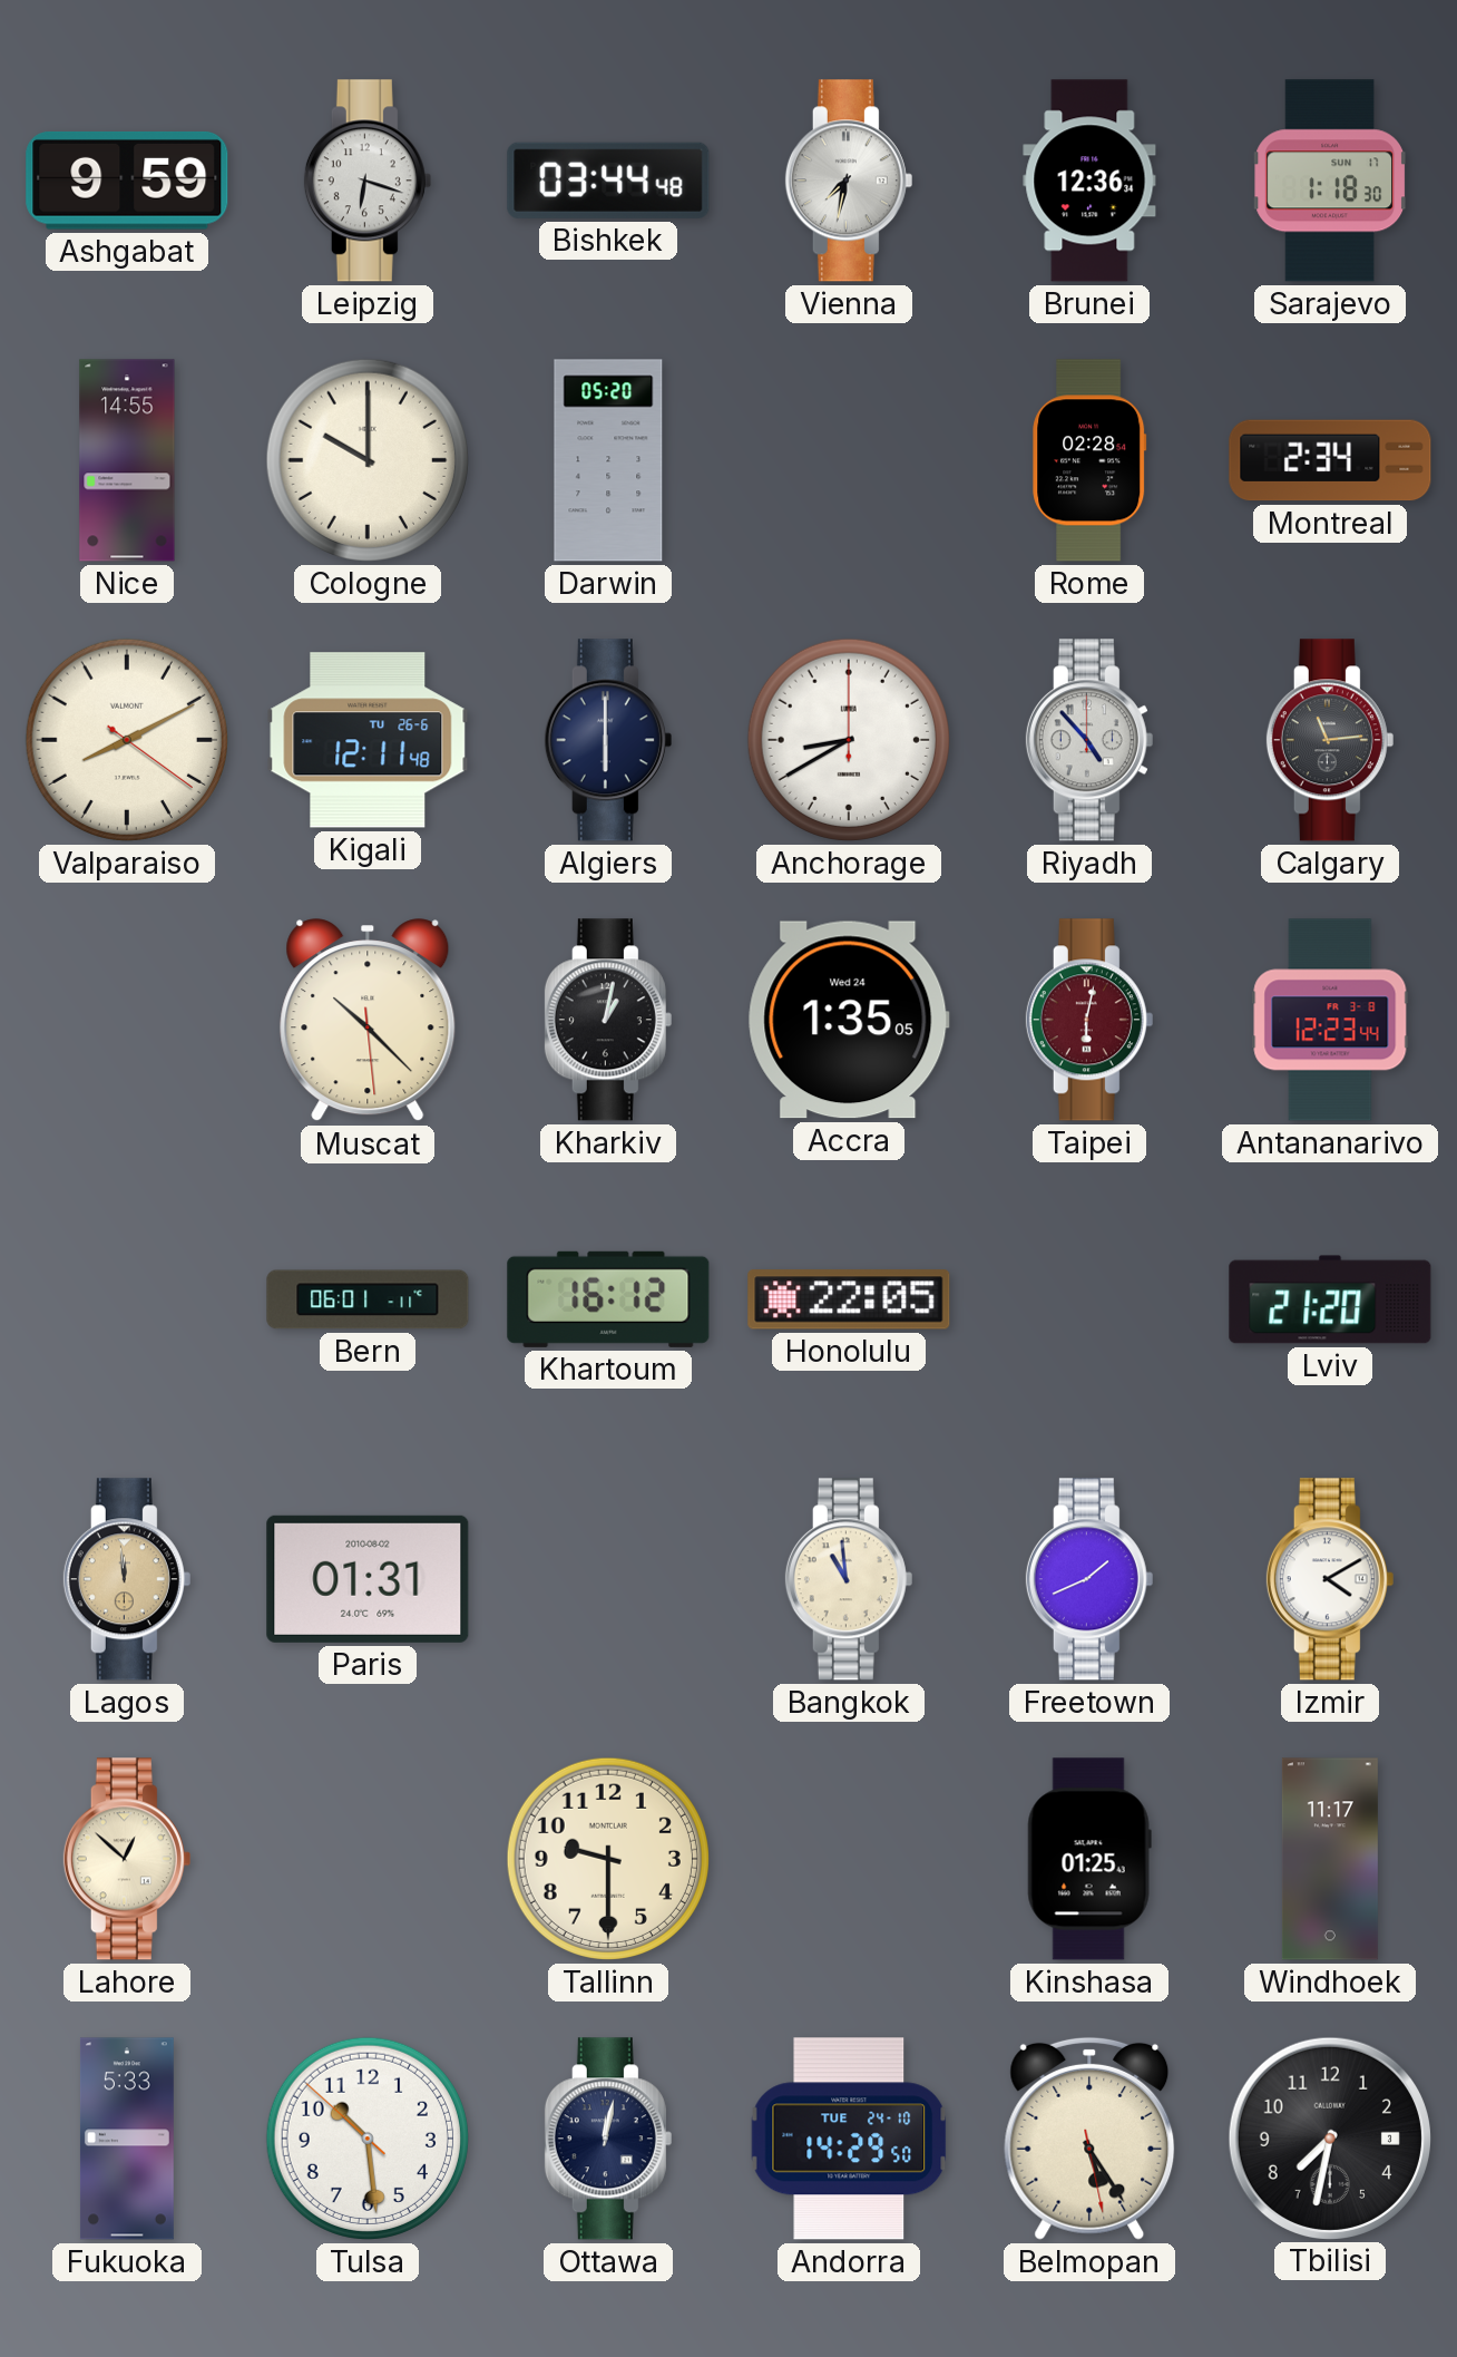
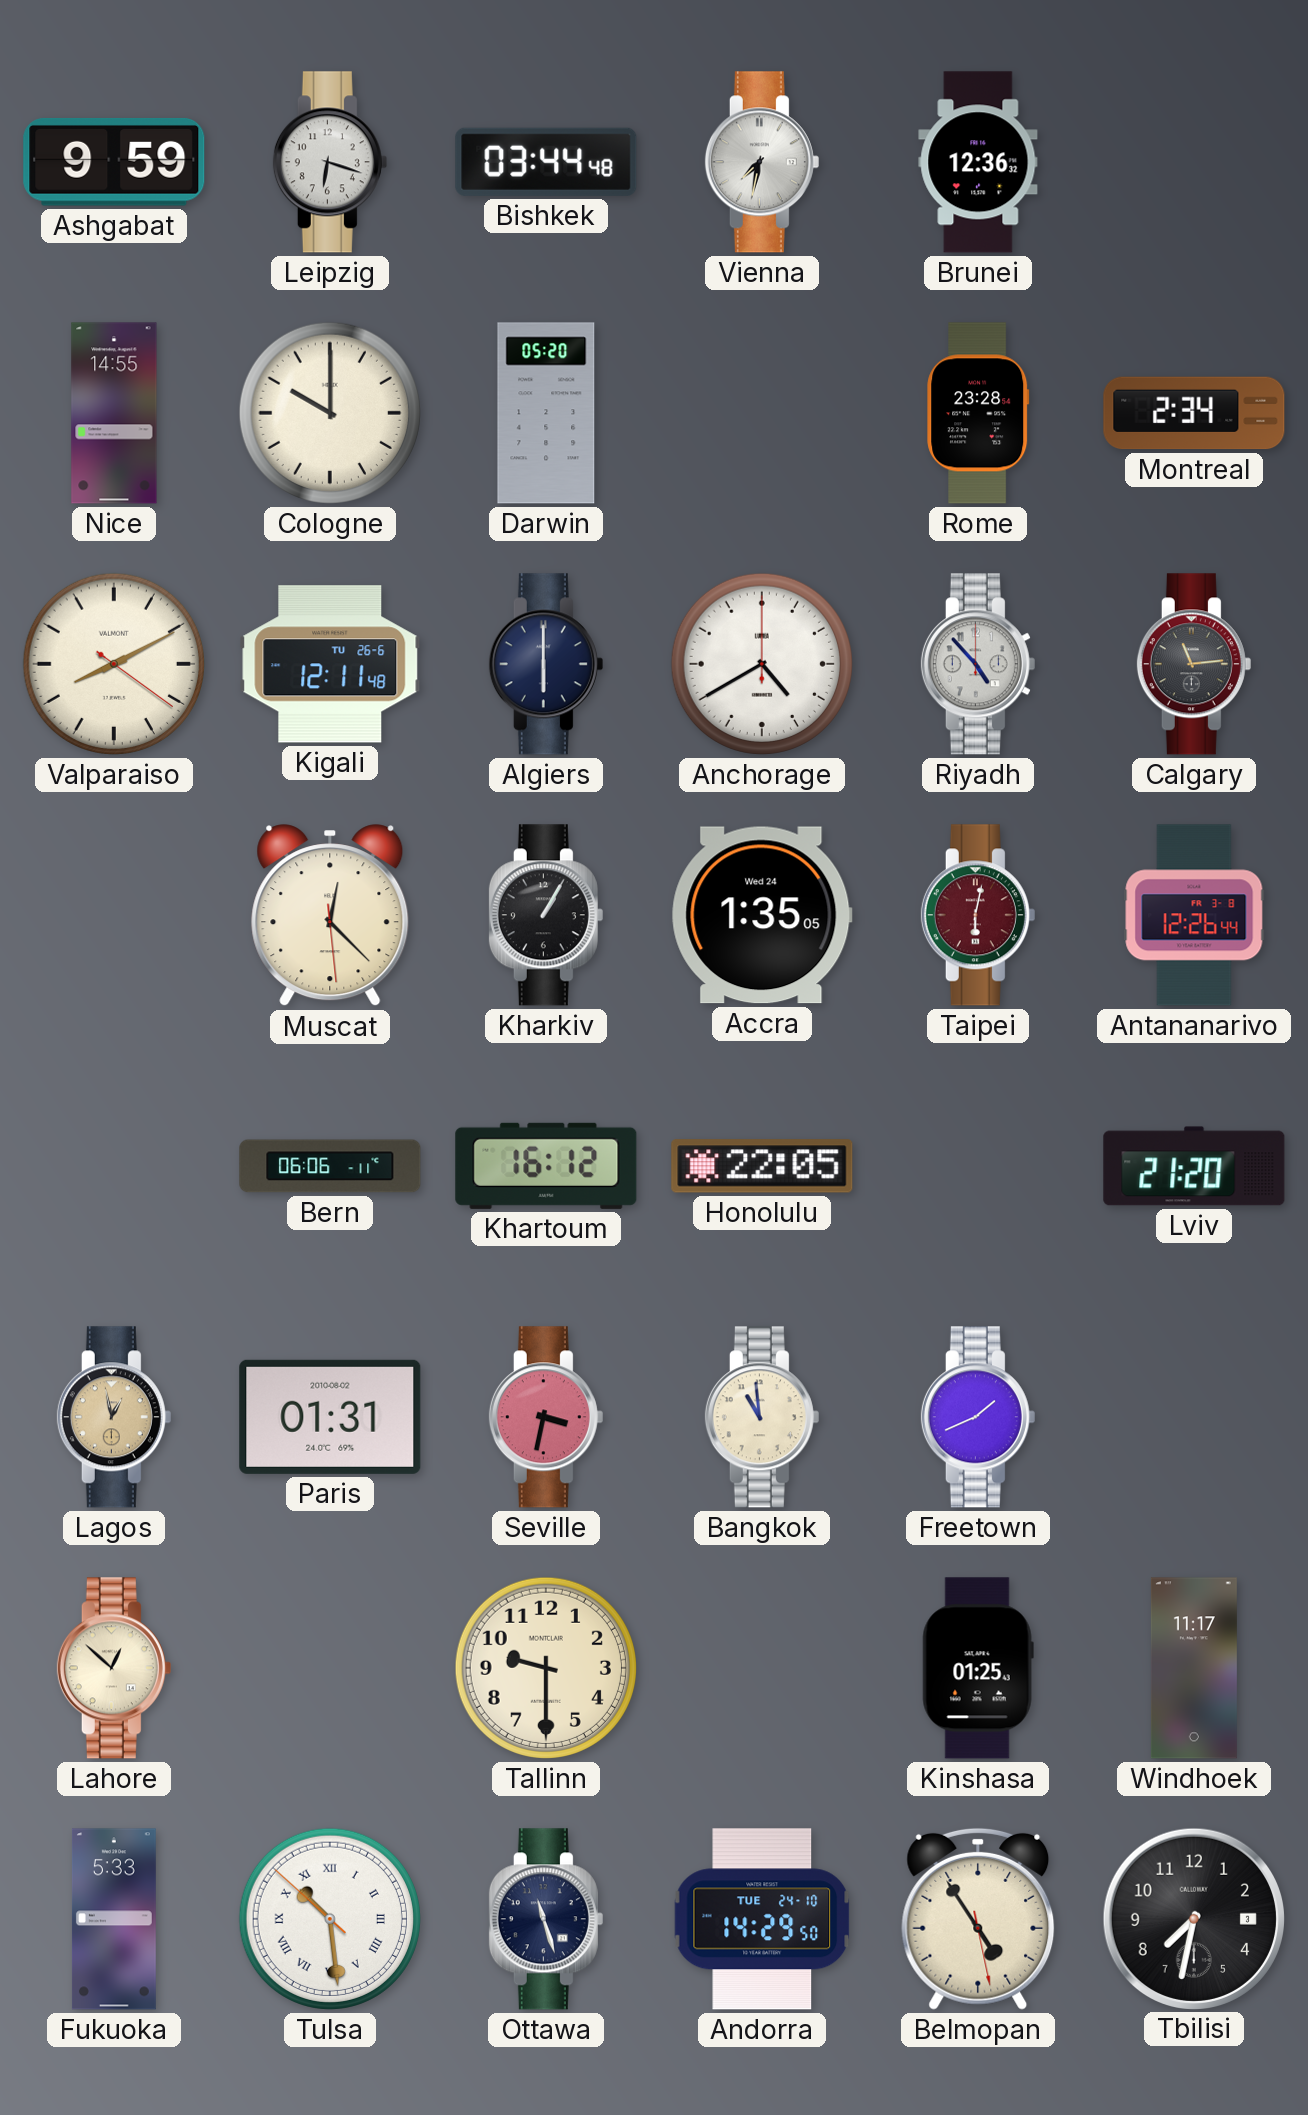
Brunei: 12:36:34 -> 12:36:32 (978, 162)
Sarajevo: 1:18 -> none (1330, 181)
Rome: 02:28 -> 23:28 (978, 413)
Anchorage: 8:40 -> 4:40 (762, 664)
Muscat: 10:22 -> 12:22 (330, 916)
Kharkiv: 1:02 -> 1:05 (546, 915)
Antananarivo: 12:23 -> 12:26 (1194, 915)
Bern: 06:01 -> 06:06 (330, 1166)
Lagos: 11:59 -> 12:58 (114, 1417)
Seville: none -> 3:32 (546, 1417)
Izmir: 4:10 -> none (1330, 1579)
Tulsa numerals: Arabic -> Roman (330, 1919)
Ottawa: 12:02 -> 11:27 (546, 1919)
Belmopan: 5:24 -> 4:54 (978, 1919)
